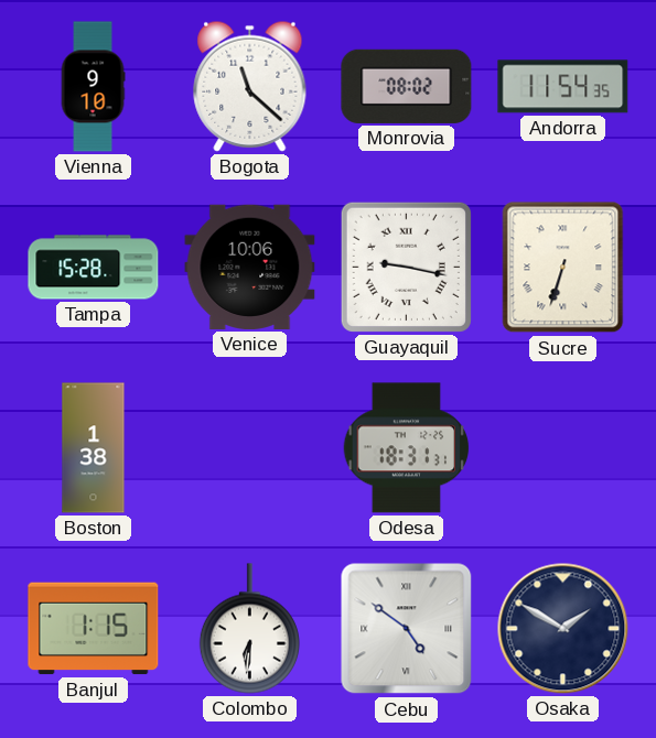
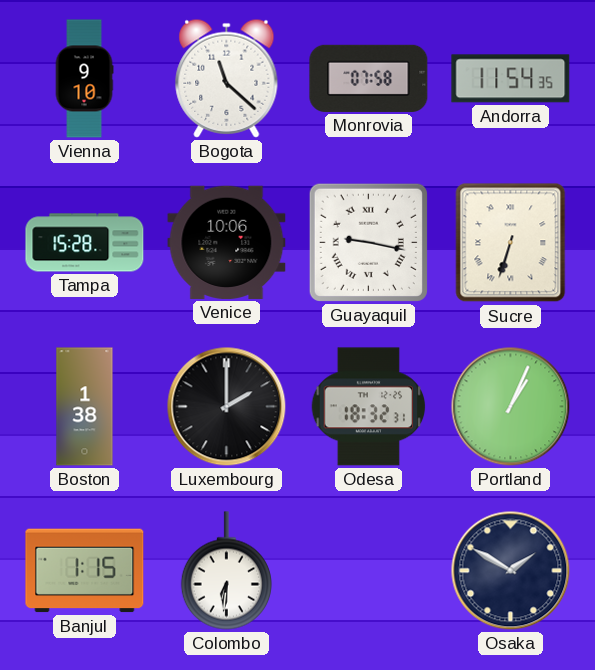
Monrovia: 08:02 -> 07:58 (369, 78)
Luxembourg: none -> 2:00 (227, 407)
Odesa: 18:31 -> 18:32 (369, 407)
Portland: none -> 1:04 (511, 407)
Cebu: 4:51 -> none (407, 629)
